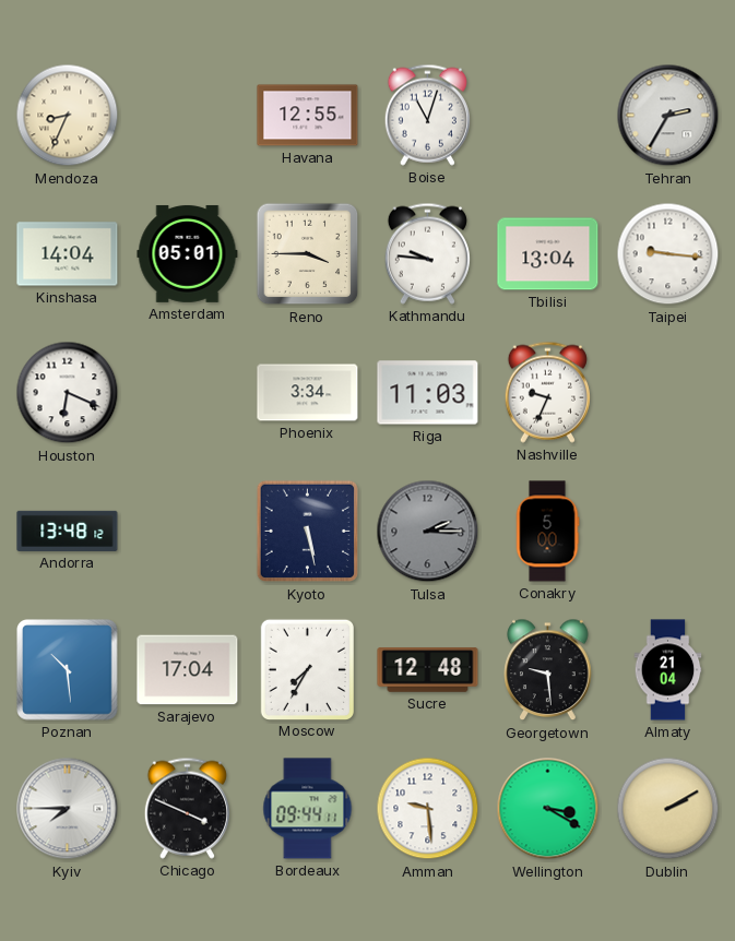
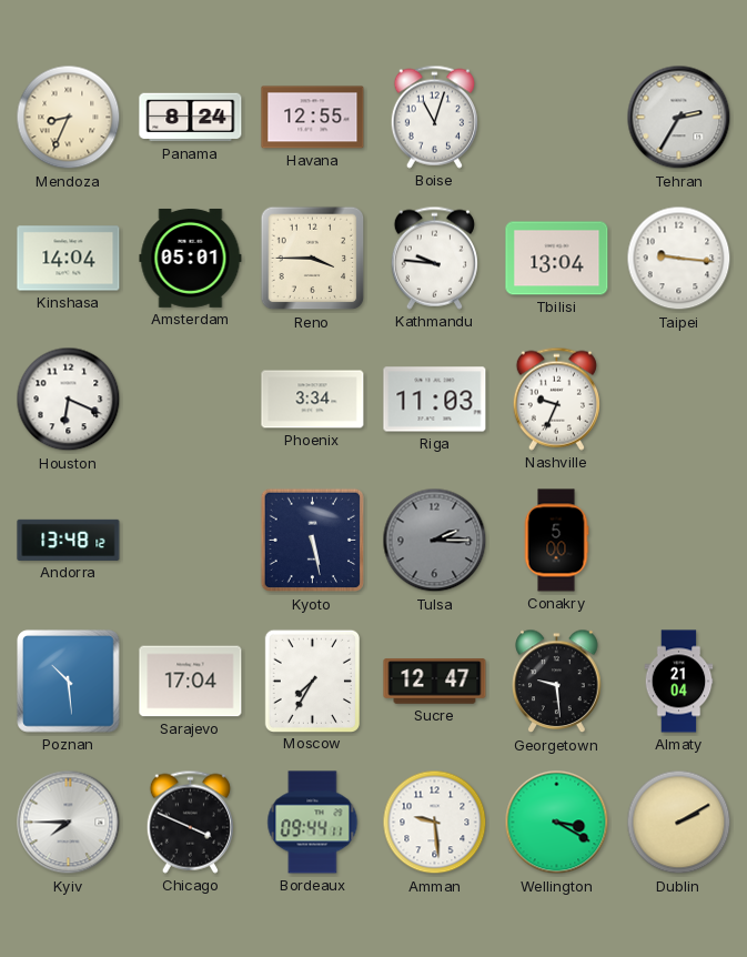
Panama: none -> 8:24 (191, 118)
Sucre: 12:48 -> 12:47 (435, 682)
